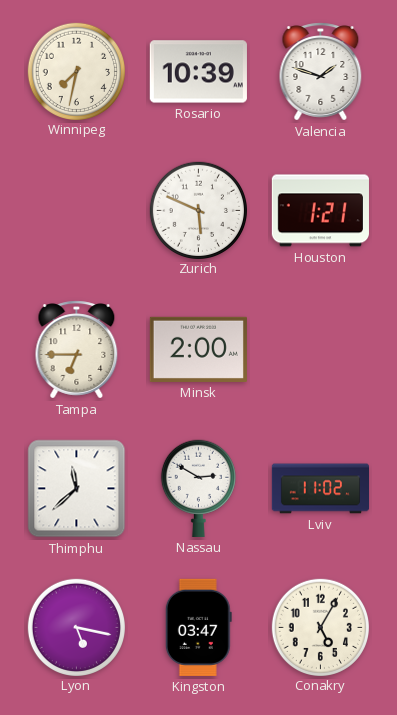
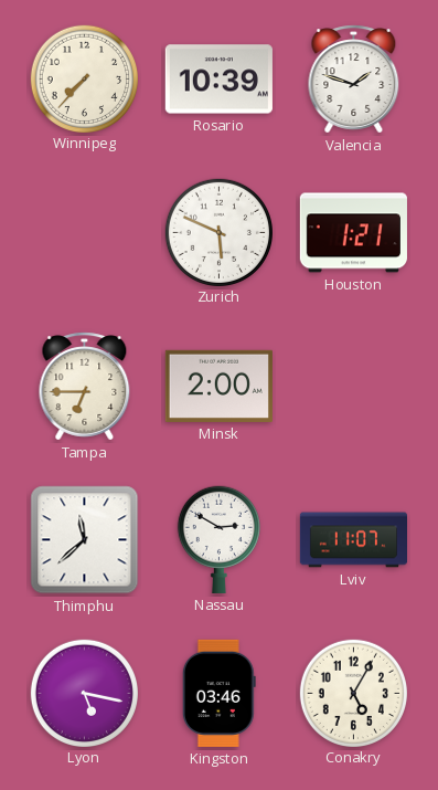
Winnipeg: 7:32 -> 7:37 (84, 78)
Lviv: 11:02 -> 11:07 (353, 540)
Kingston: 03:47 -> 03:46 (218, 693)
